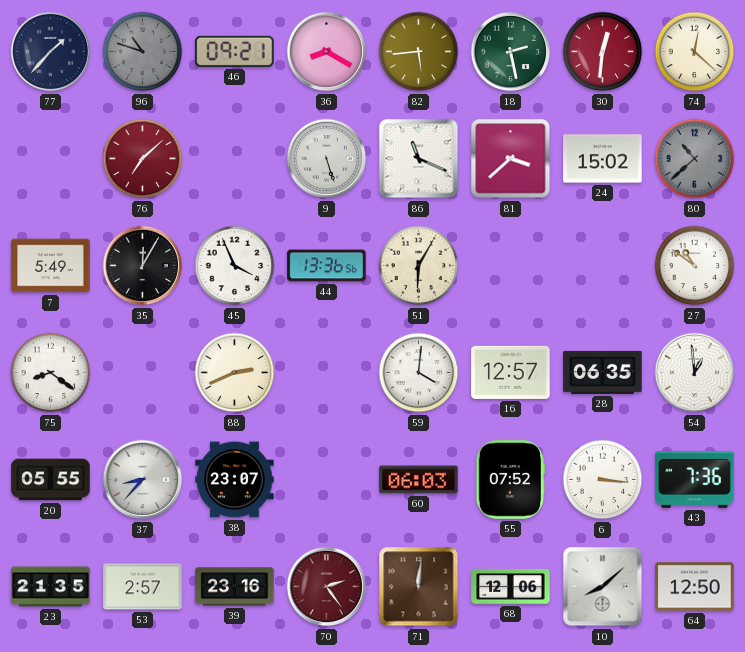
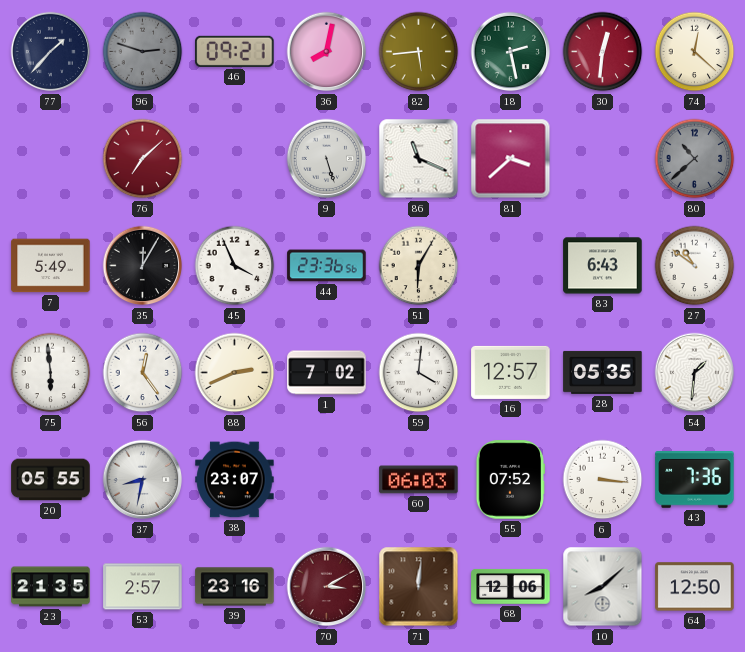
96: 10:48 -> 2:48 (143, 52)
36: 8:20 -> 8:02 (327, 52)
24: 15:02 -> none (603, 159)
44: 13:36 -> 23:36 (327, 266)
83: none -> 6:43 (603, 266)
75: 8:21 -> 5:59 (51, 373)
56: none -> 12:24 (143, 373)
1: none -> 7:02 (327, 373)
28: 06:35 -> 05:35 (603, 372)
54: 12:59 -> 1:31 (695, 373)
37: 8:37 -> 8:32 (143, 480)
70: 2:24 -> 3:10 (327, 587)
